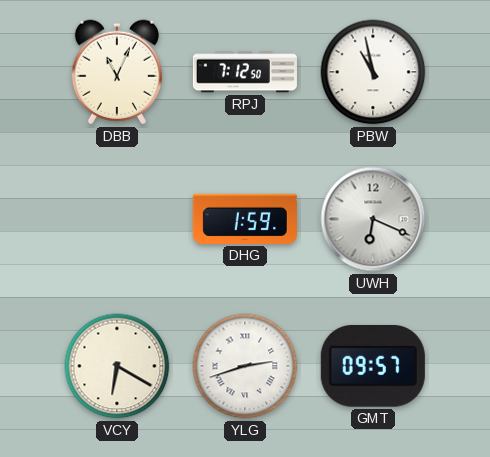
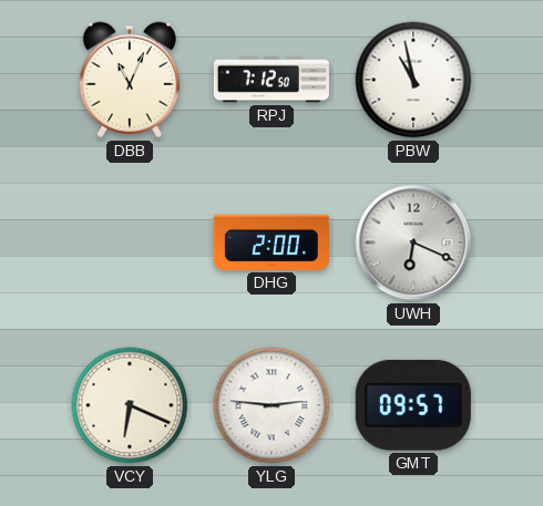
DHG: 1:59 -> 2:00 (271, 242)
VCY: 6:20 -> 6:19 (130, 405)
YLG: 2:42 -> 2:46 (271, 405)
